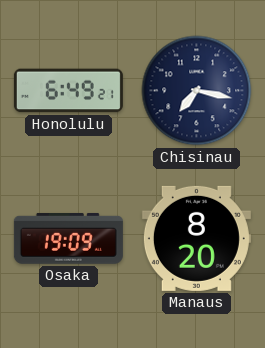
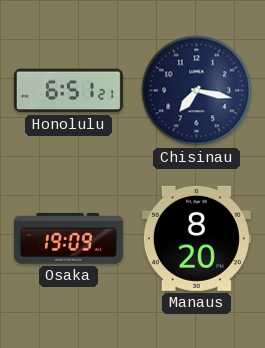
Honolulu: 6:49 -> 6:51 (68, 91)
